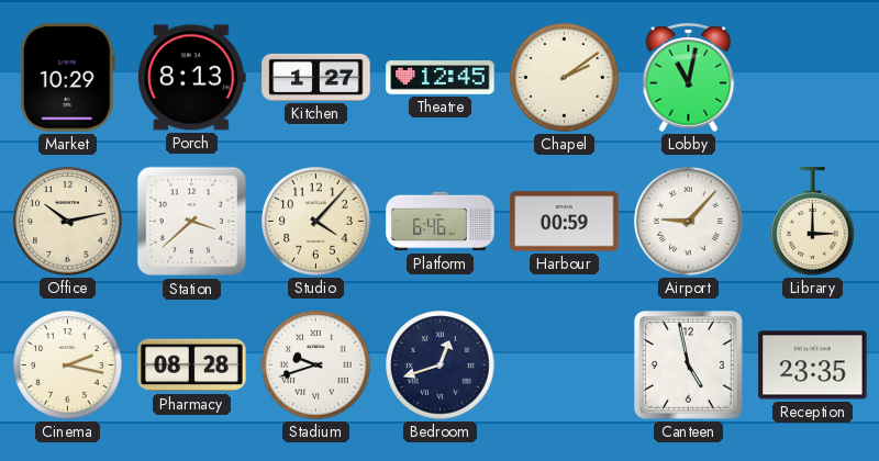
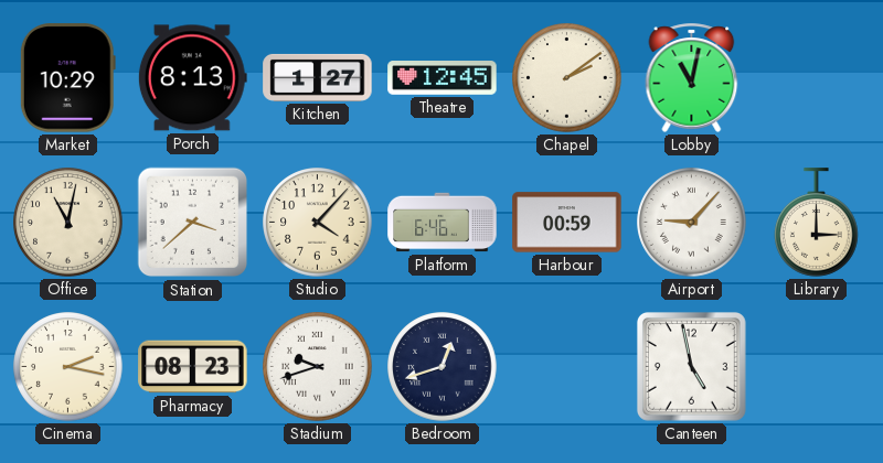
Office: 10:13 -> 11:02 (68, 223)
Pharmacy: 08:28 -> 08:23 (193, 367)
Reception: 23:35 -> none (813, 366)
